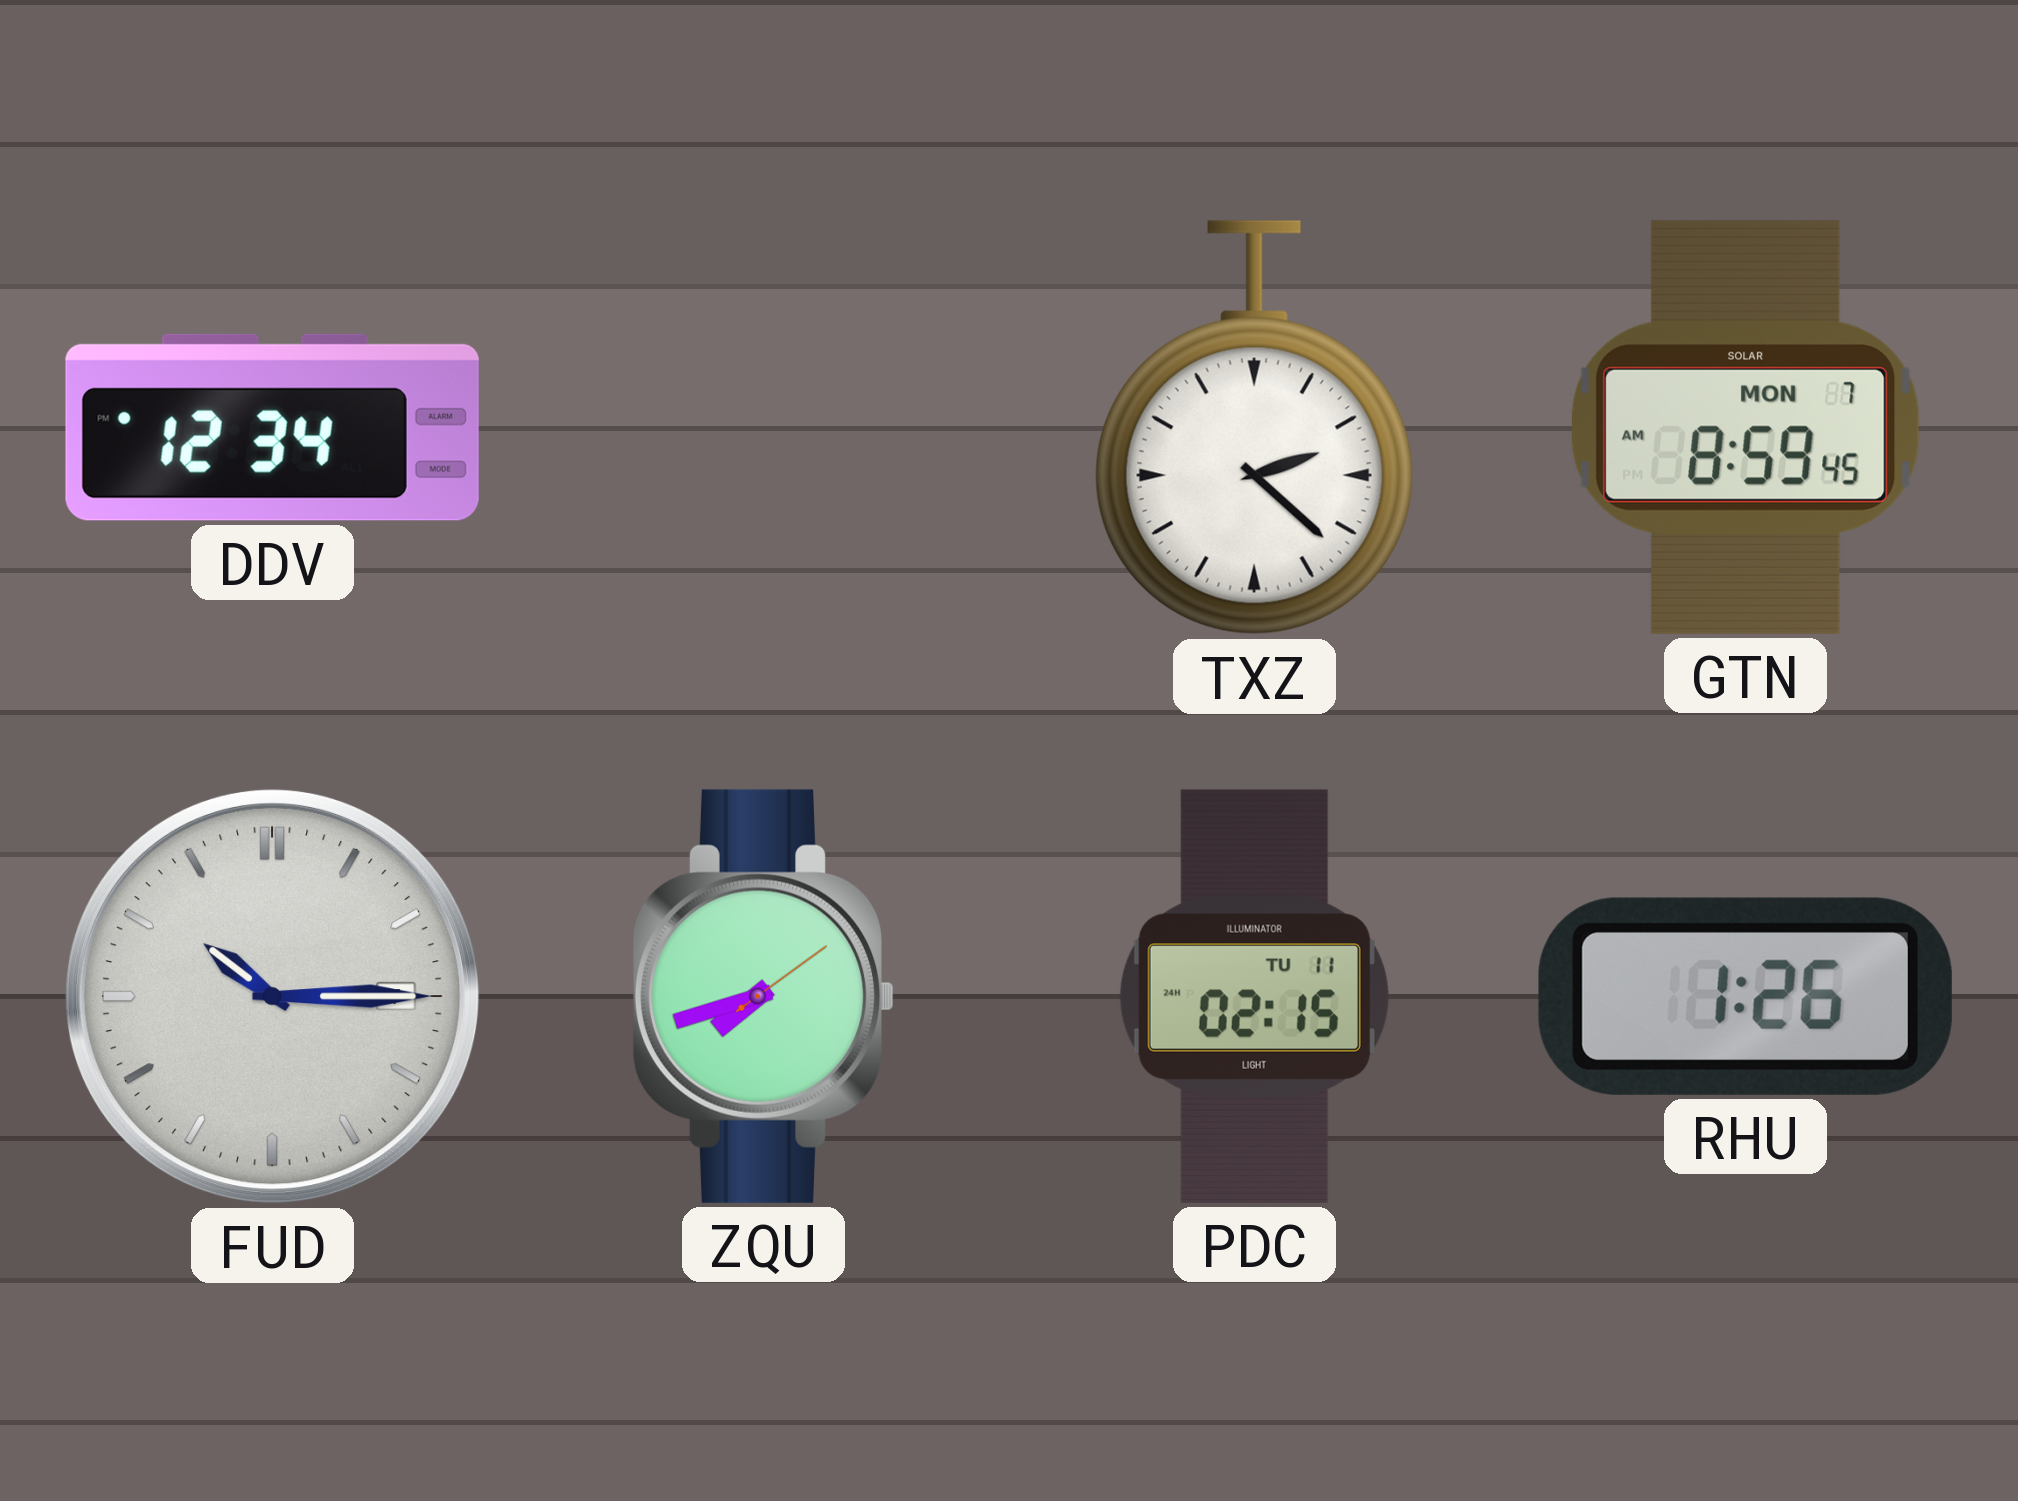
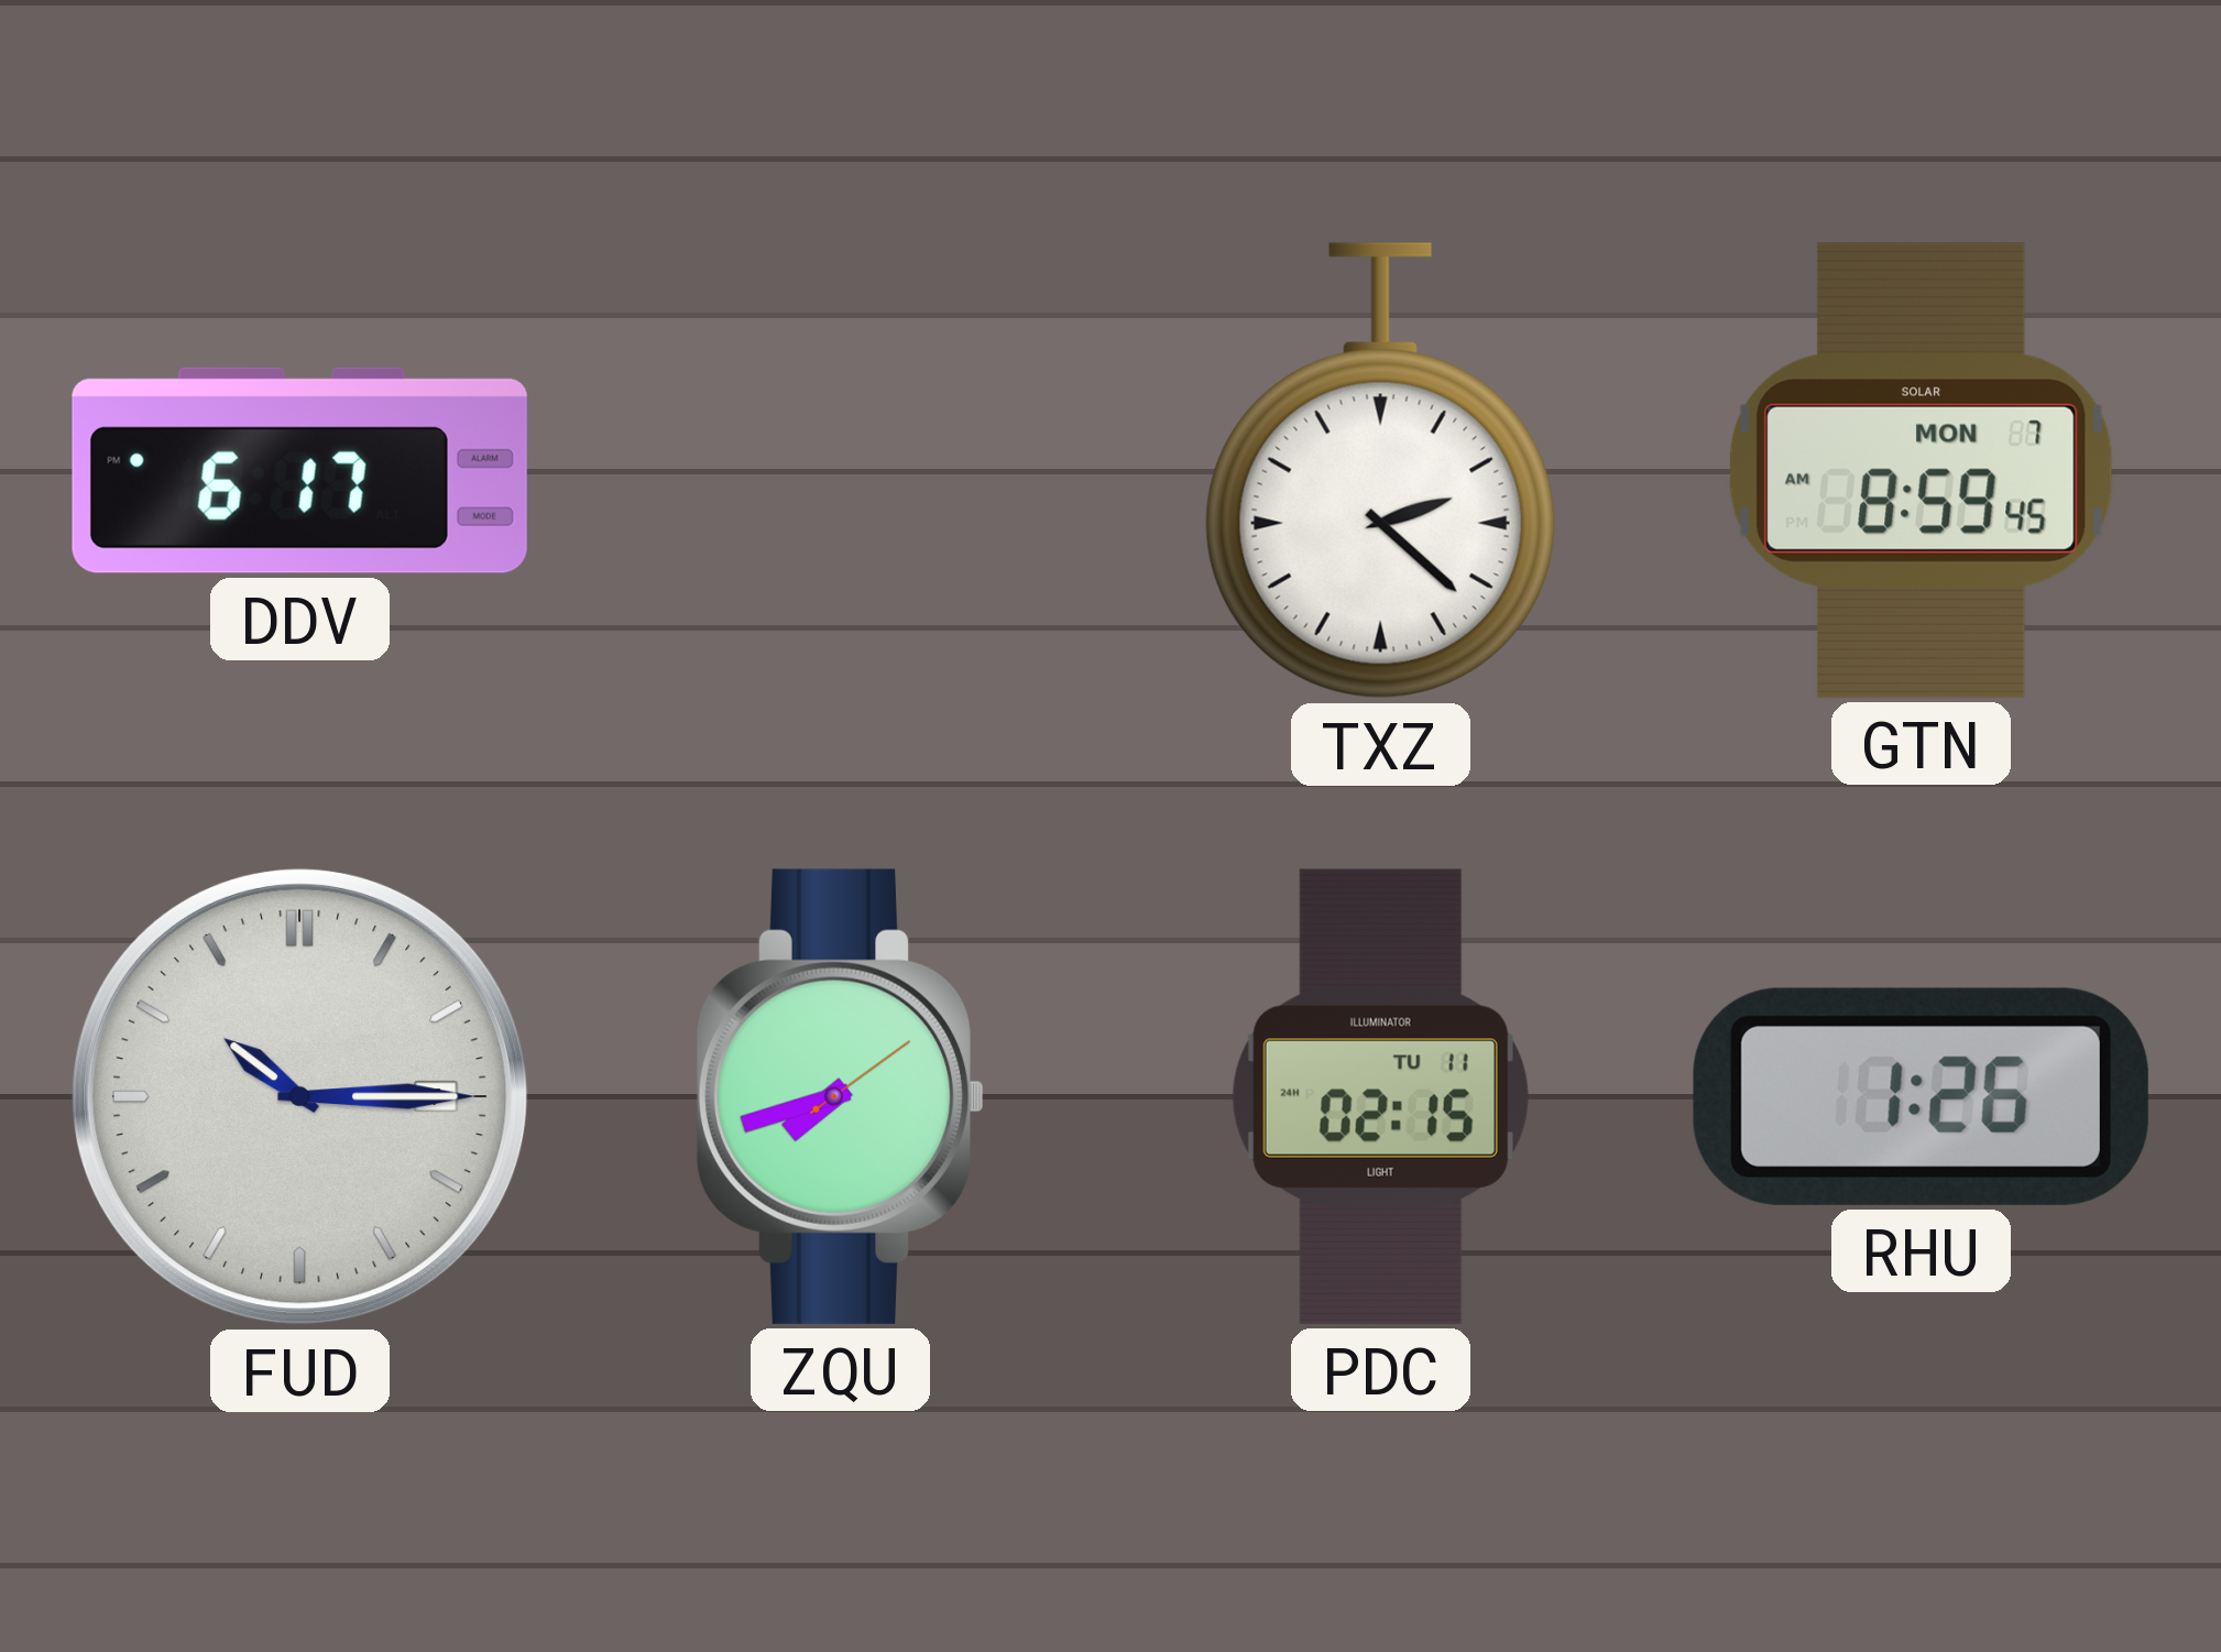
DDV: 12:34 -> 6:17 (299, 470)
